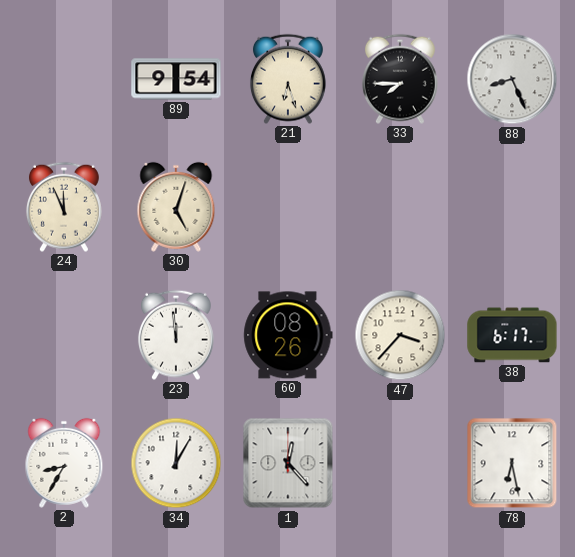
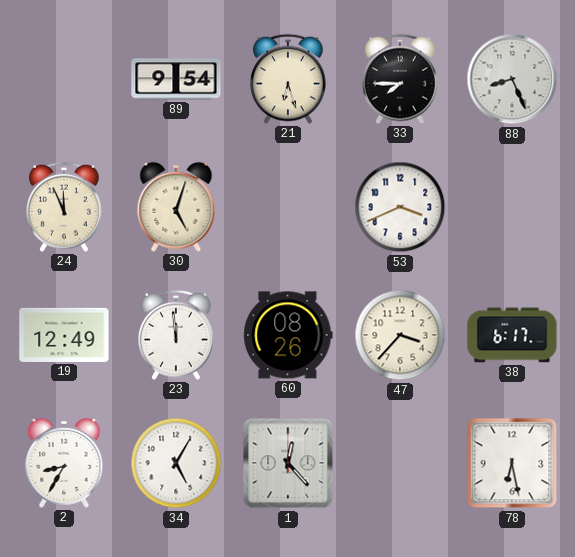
53: none -> 3:41 (400, 207)
19: none -> 12:49 (64, 335)
34: 12:05 -> 5:05 (176, 463)
